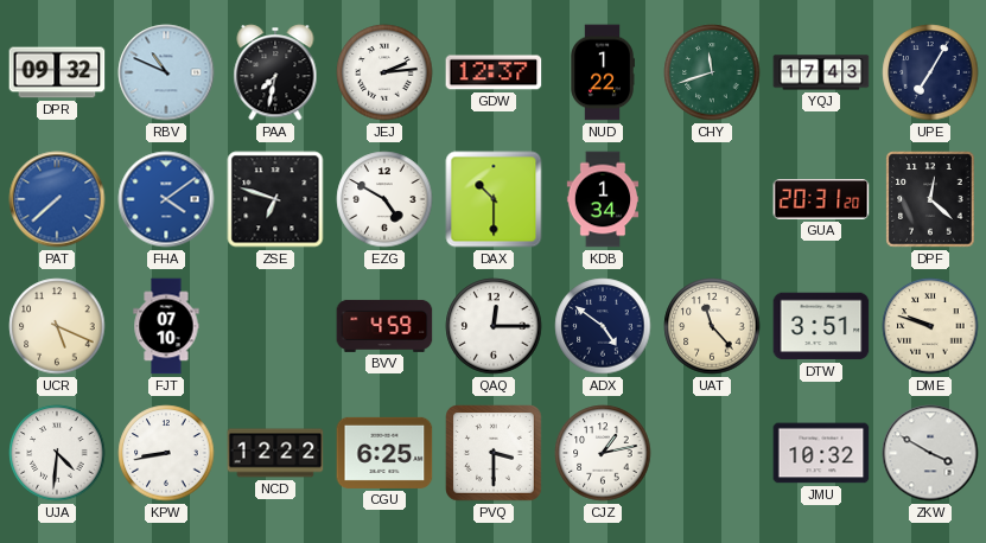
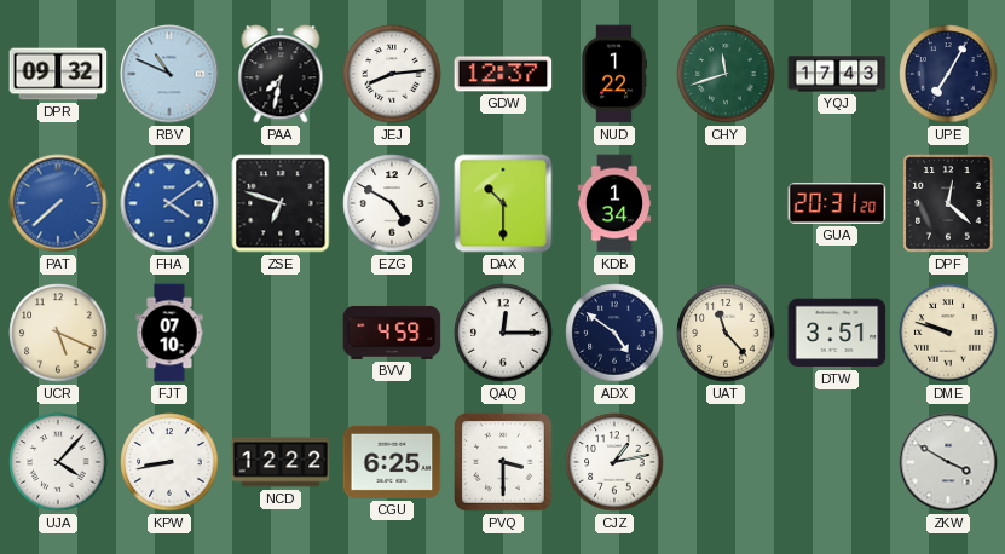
JEJ: 2:14 -> 8:14 (392, 74)
UJA: 4:31 -> 4:07 (58, 462)
JMU: 10:32 -> none (821, 453)
